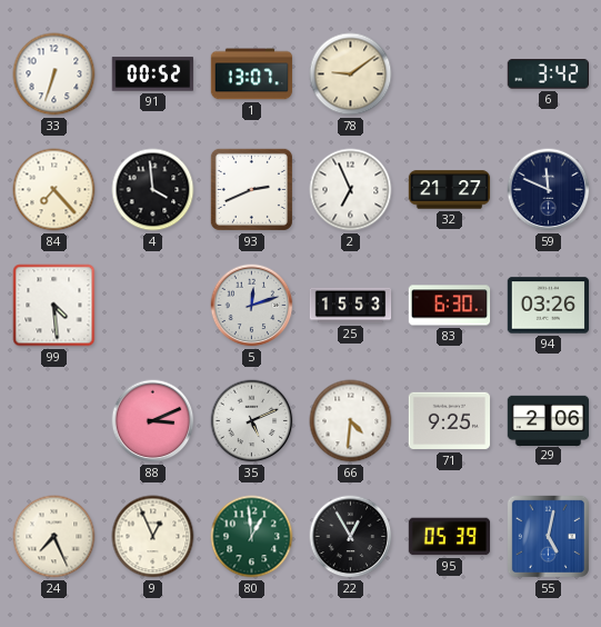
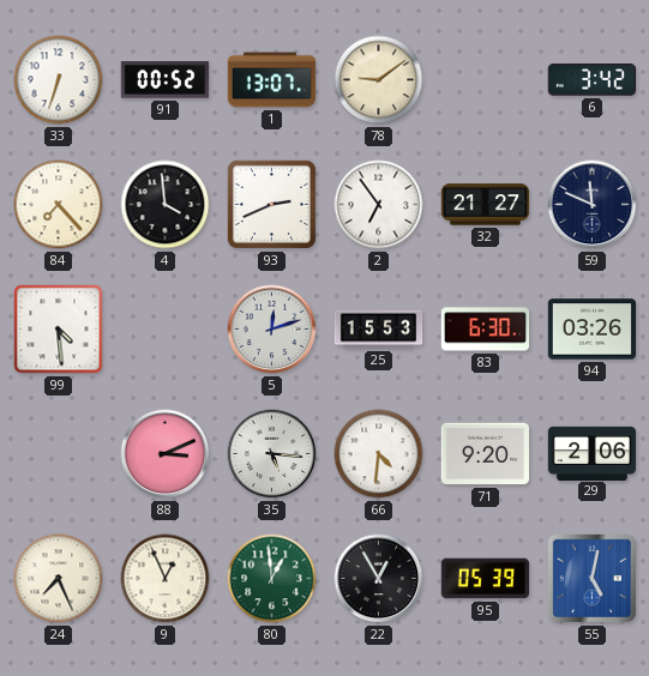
2: 6:56 -> 6:54 (379, 205)
35: 5:11 -> 5:16 (272, 454)
71: 9:25 -> 9:20 (486, 454)
